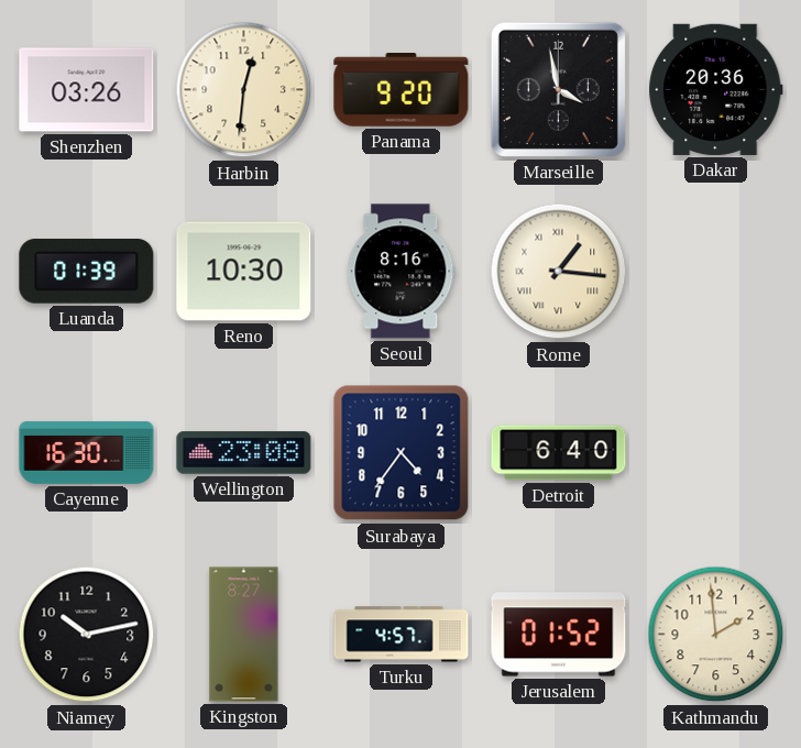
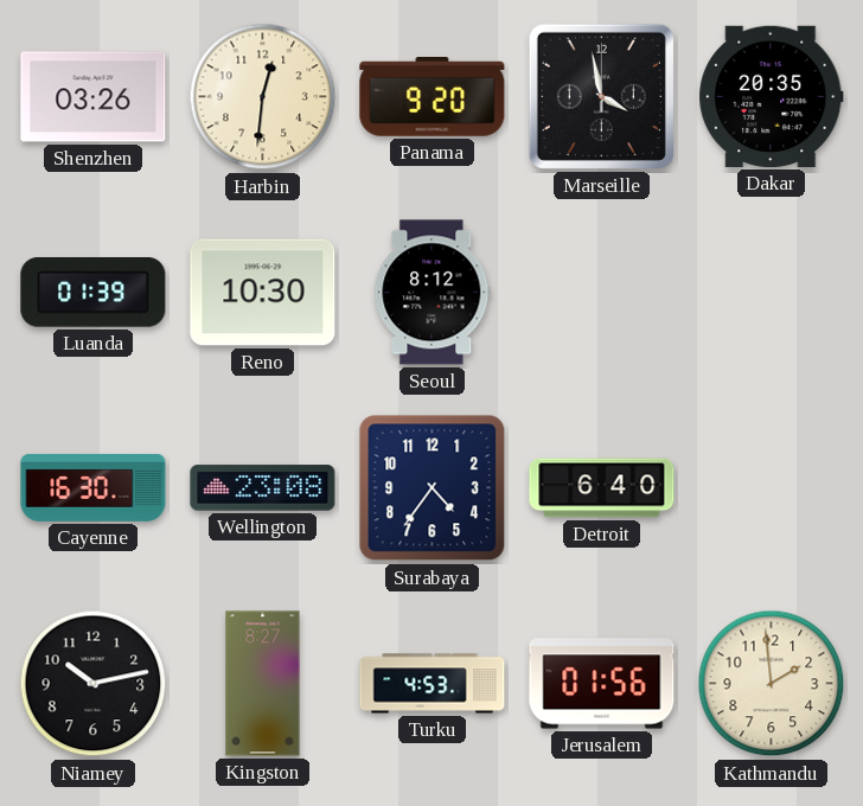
Dakar: 20:36 -> 20:35 (772, 96)
Seoul: 8:16 -> 8:12 (433, 293)
Rome: 1:16 -> none (559, 272)
Turku: 4:57 -> 4:53 (433, 684)
Jerusalem: 01:52 -> 01:56 (602, 684)
